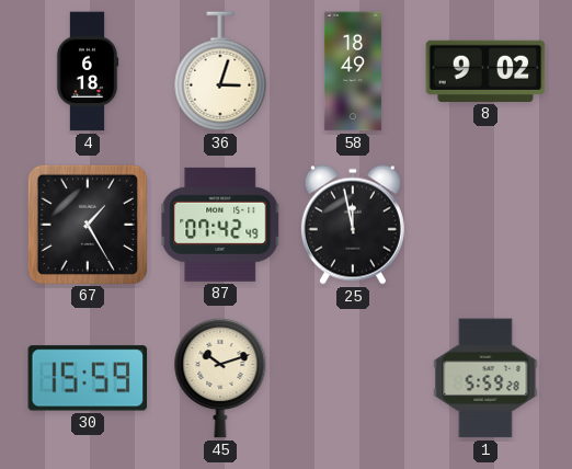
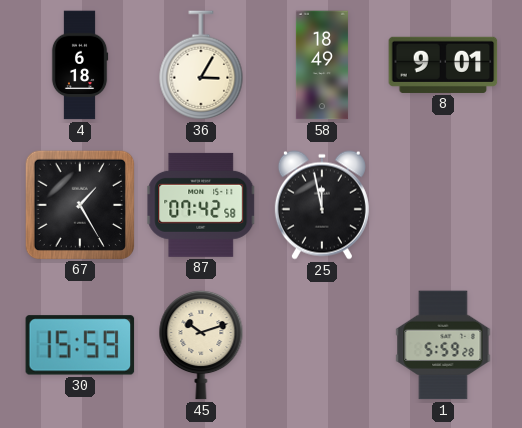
36: 3:03 -> 3:05 (201, 65)
8: 9:02 -> 9:01 (443, 65)
87: 07:42:49 -> 07:42:58 (201, 205)
